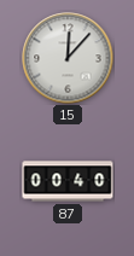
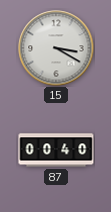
15: 12:07 -> 3:20 (56, 48)
